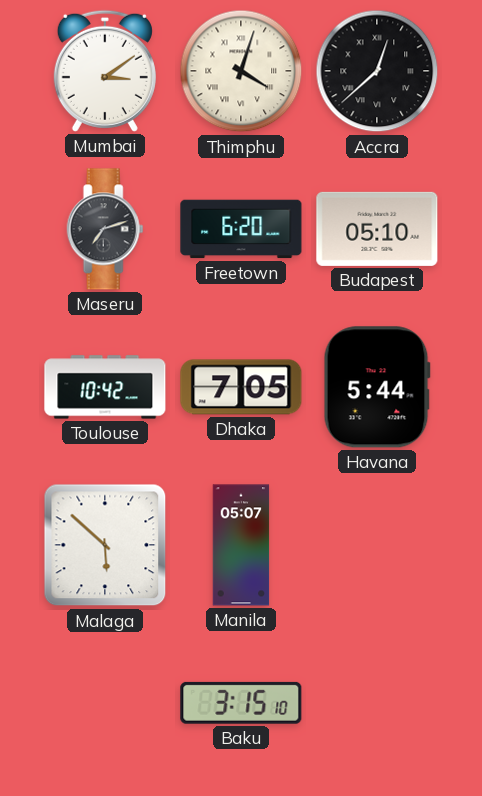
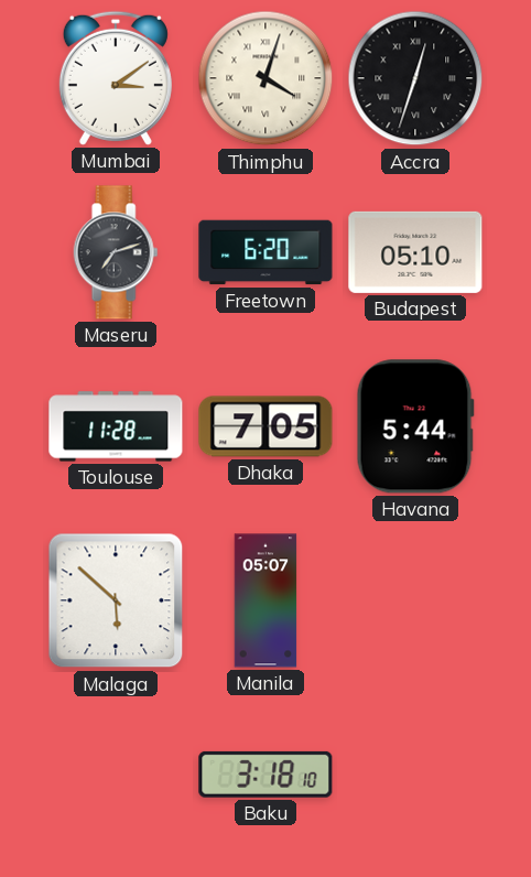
Accra: 12:38 -> 12:33 (415, 78)
Toulouse: 10:42 -> 11:28 (116, 426)
Baku: 3:15 -> 3:18 (265, 775)
